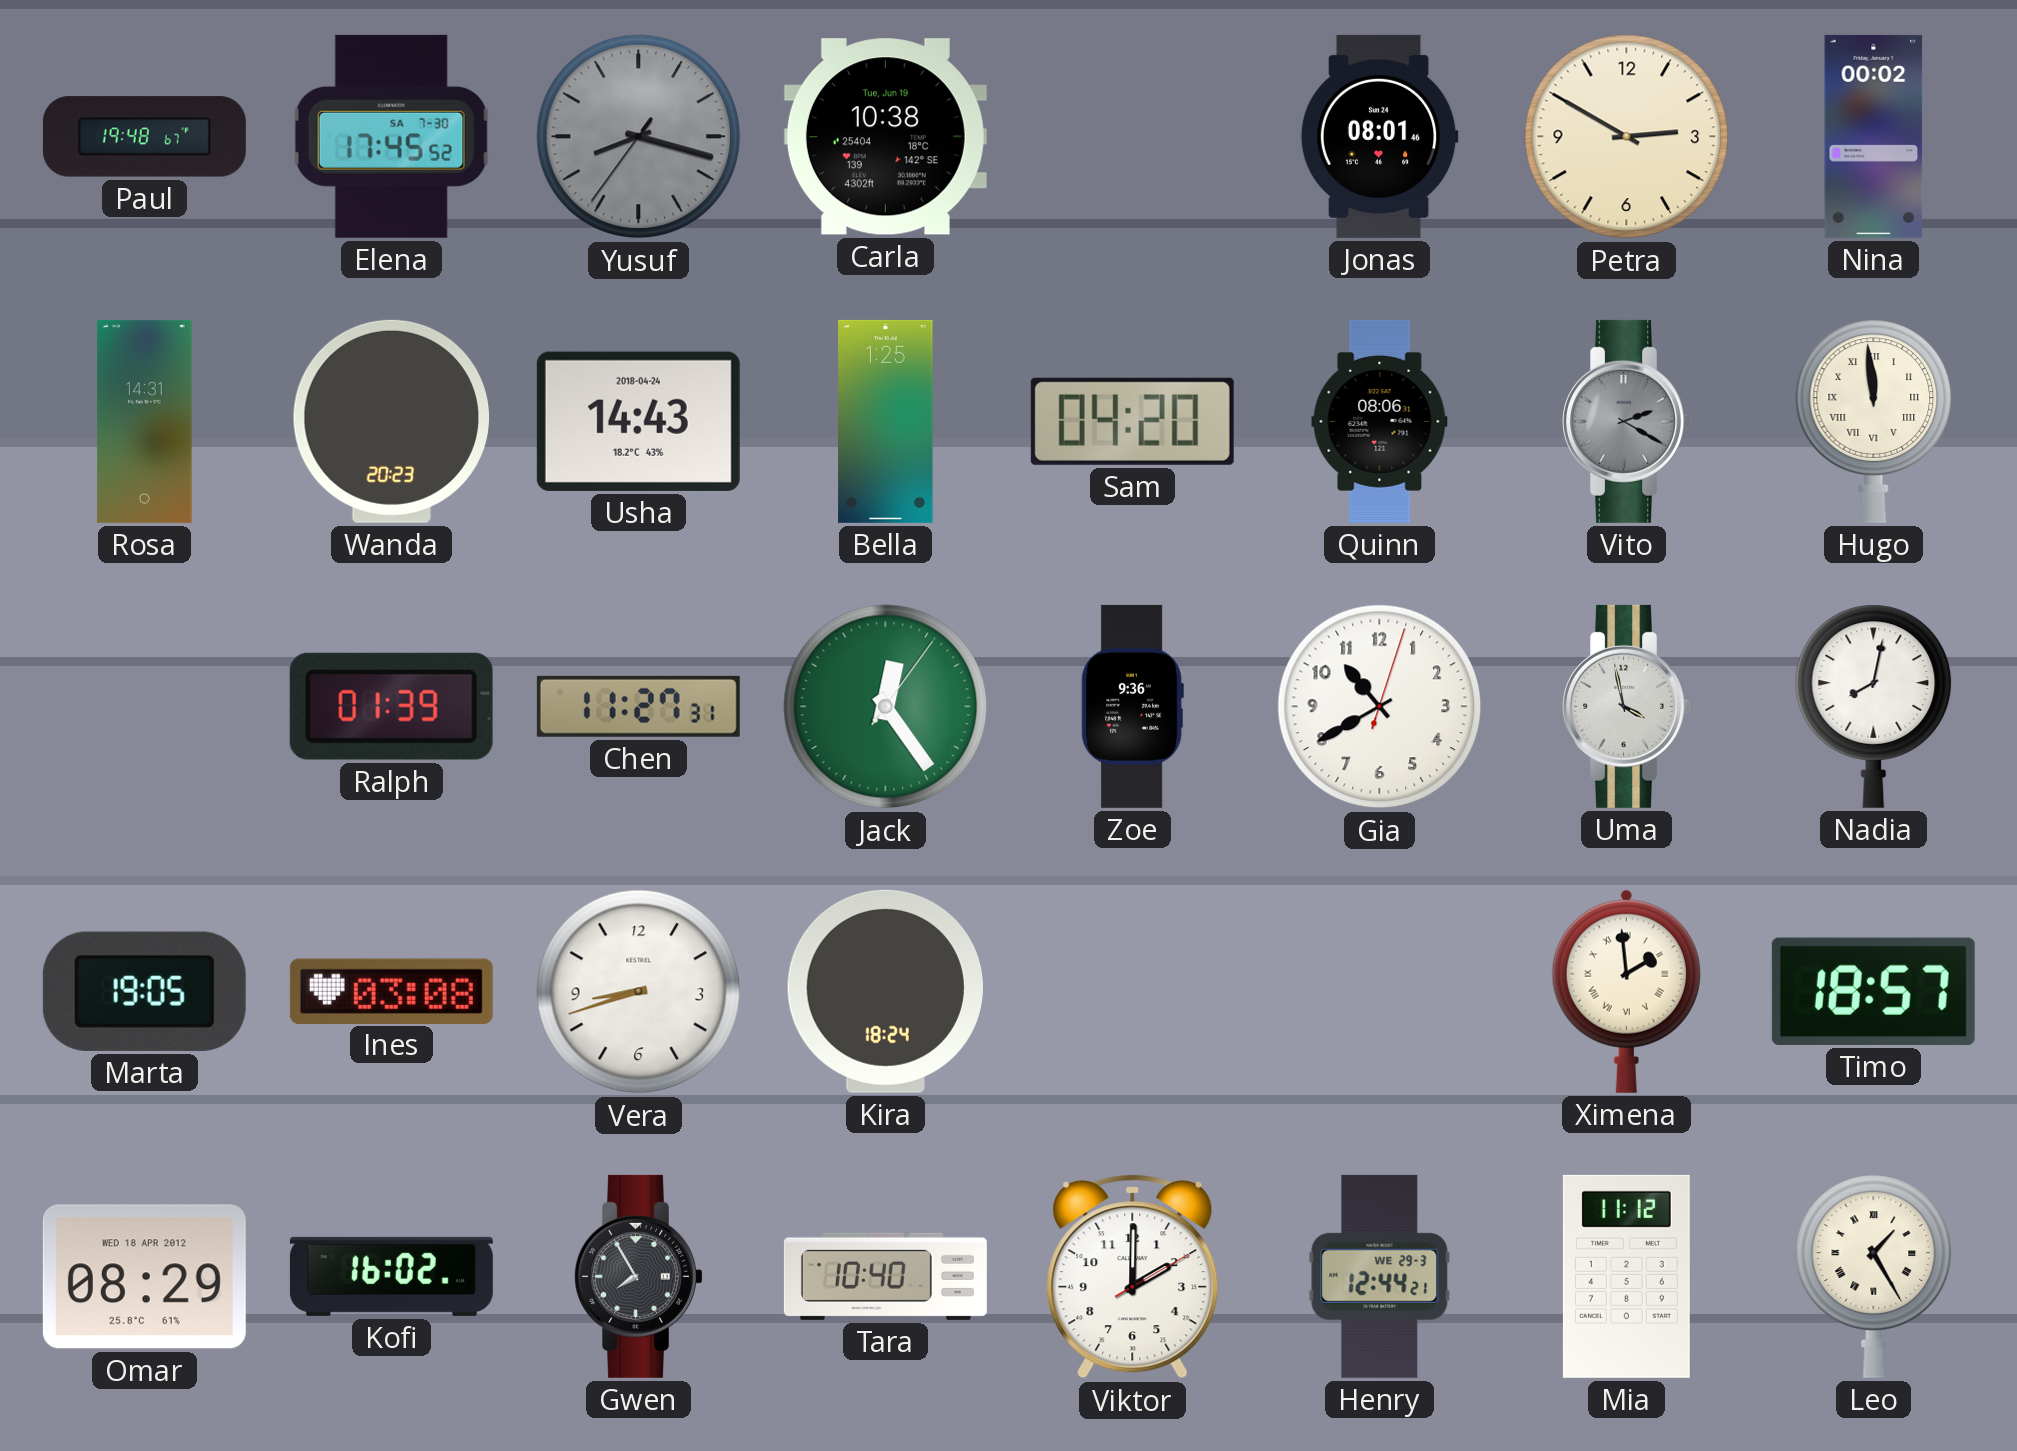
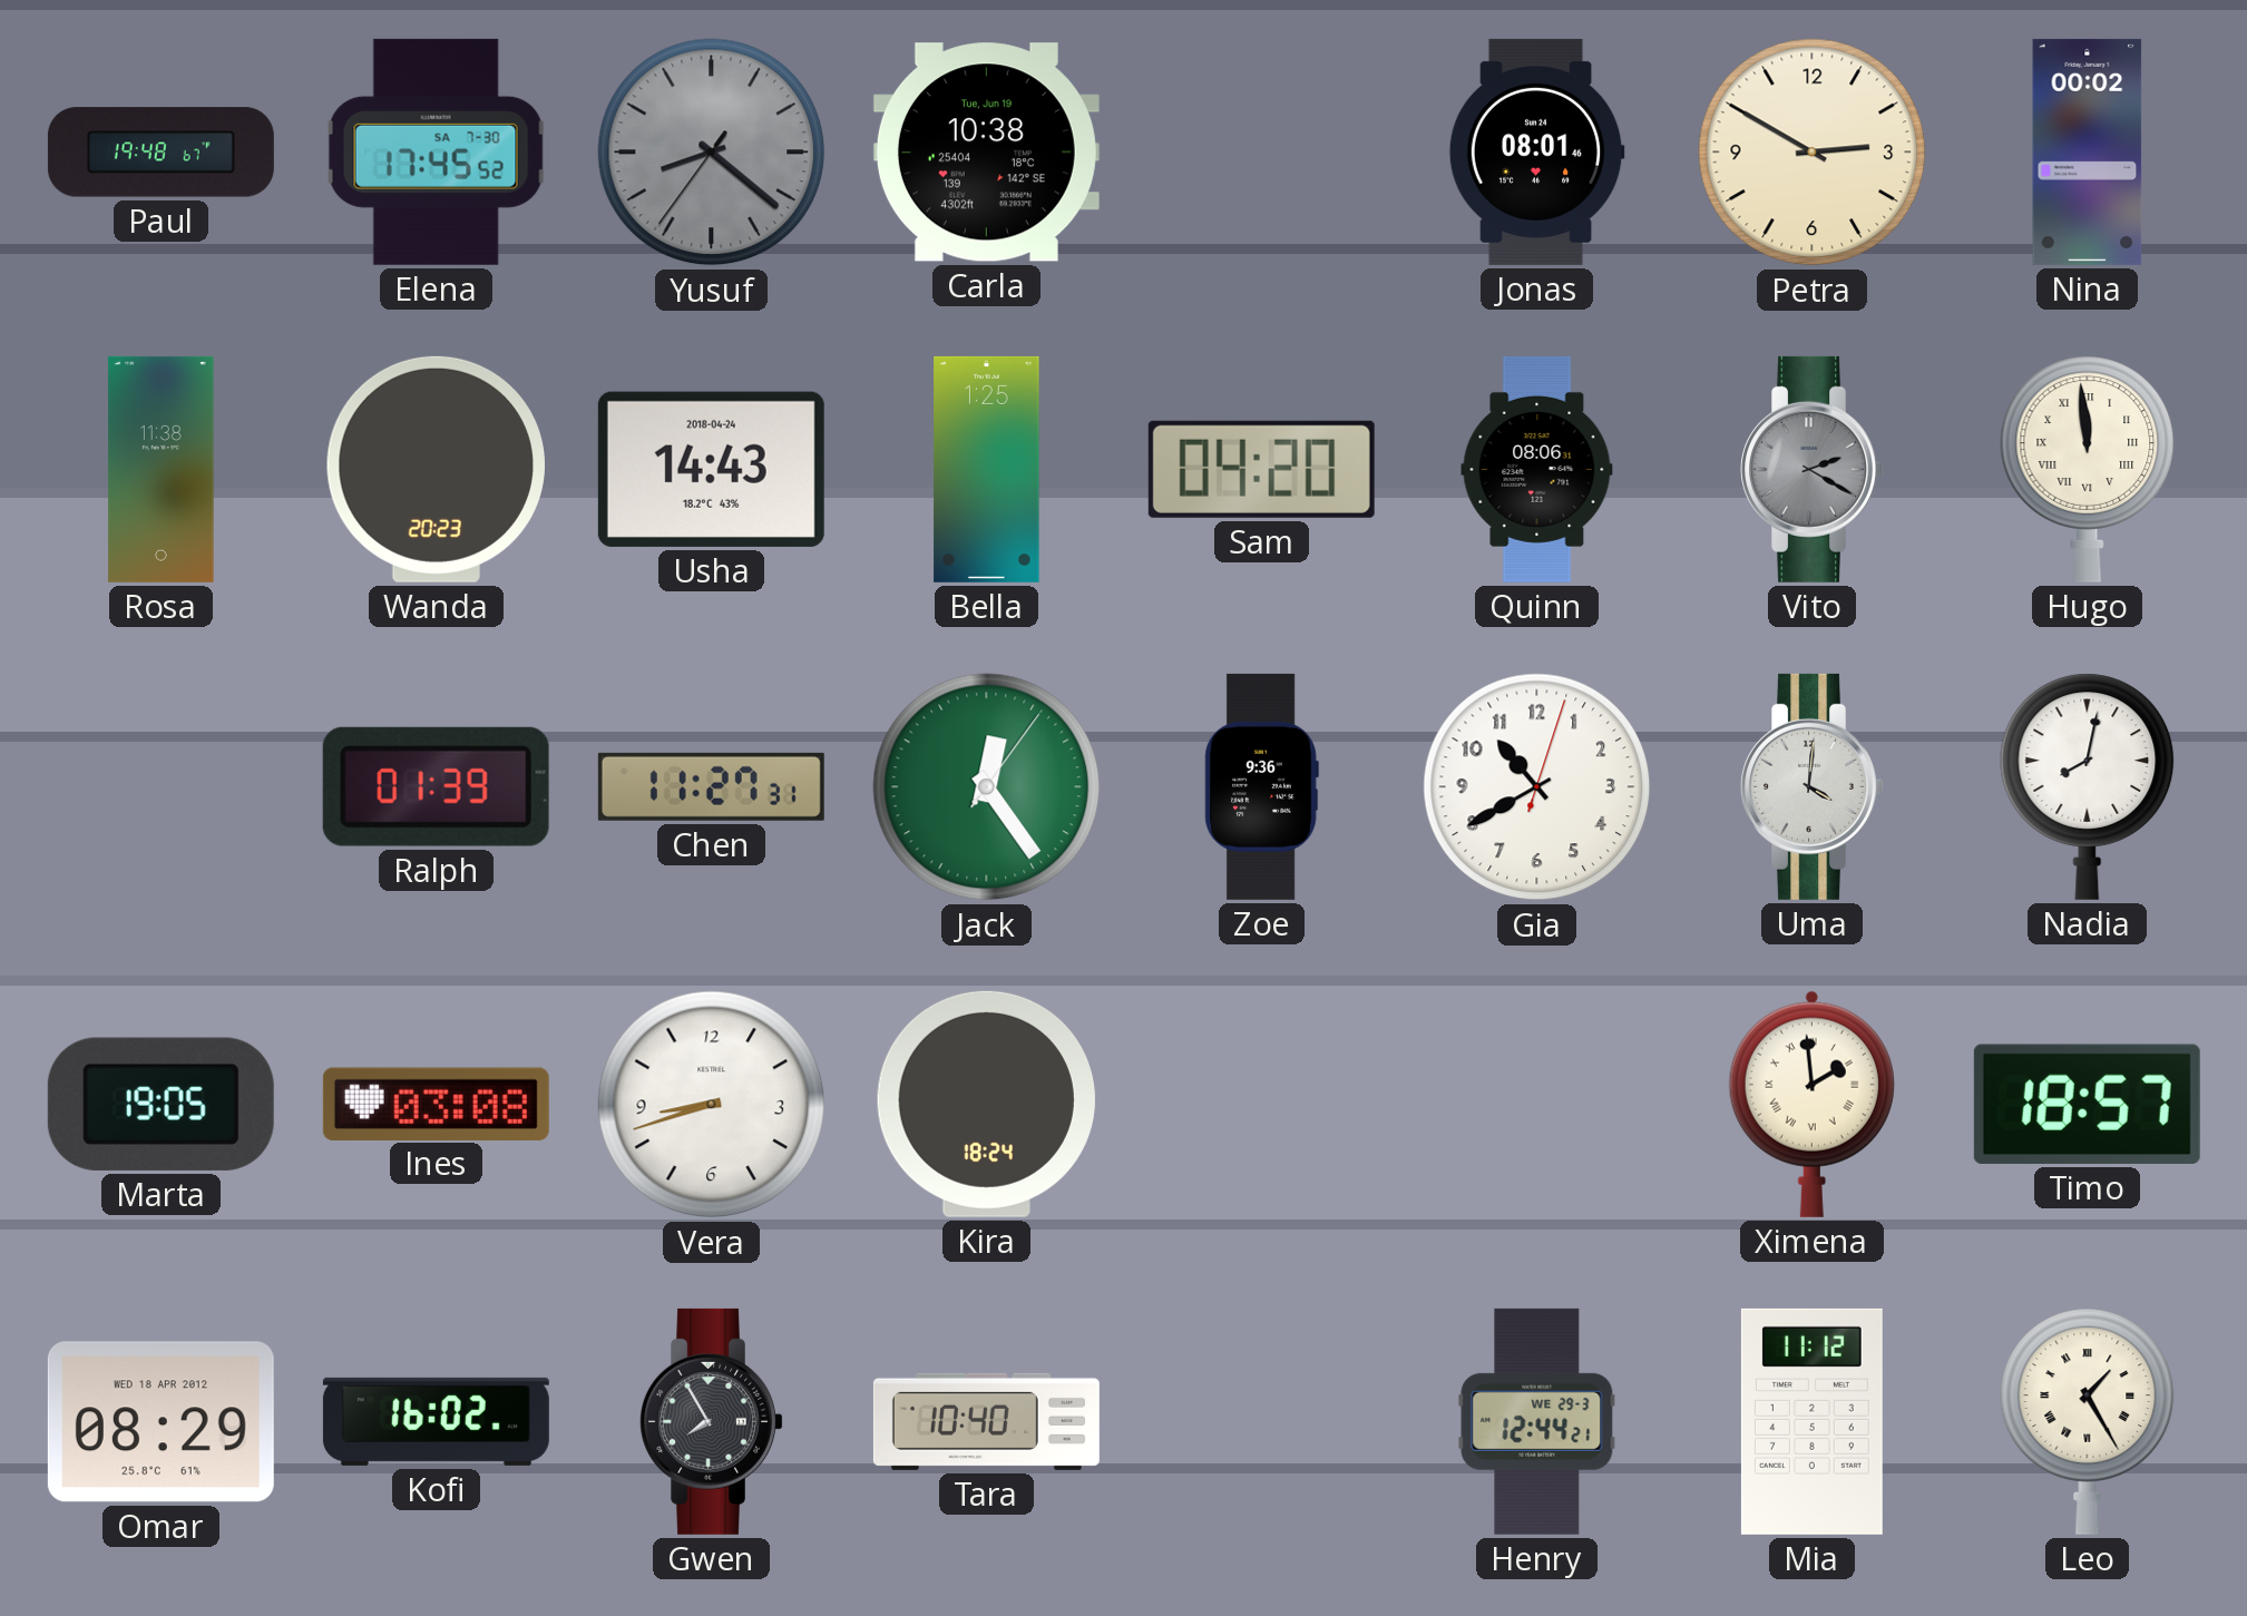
Yusuf: 8:17 -> 8:21 (712, 153)
Rosa: 14:31 -> 11:38 (162, 469)
Uma: 3:58 -> 4:01 (1811, 786)
Viktor: 2:00 -> none (1133, 1277)
